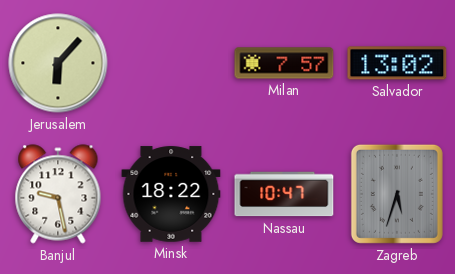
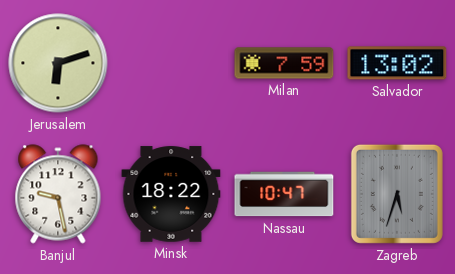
Jerusalem: 6:07 -> 6:12 (58, 63)
Milan: 7:57 -> 7:59 (284, 63)
